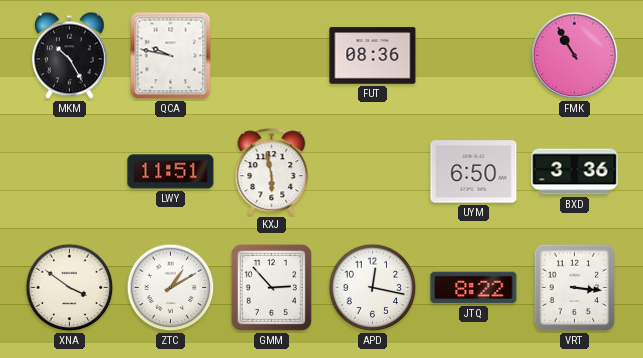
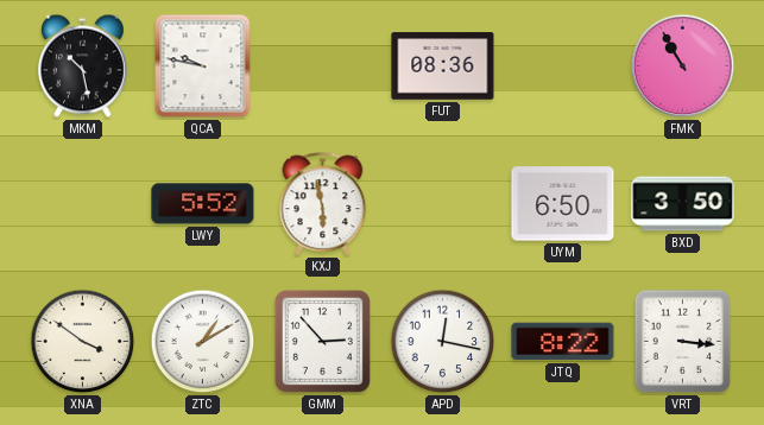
MKM: 10:25 -> 10:28 (83, 66)
LWY: 11:51 -> 5:52 (203, 204)
BXD: 3:36 -> 3:50 (683, 204)
